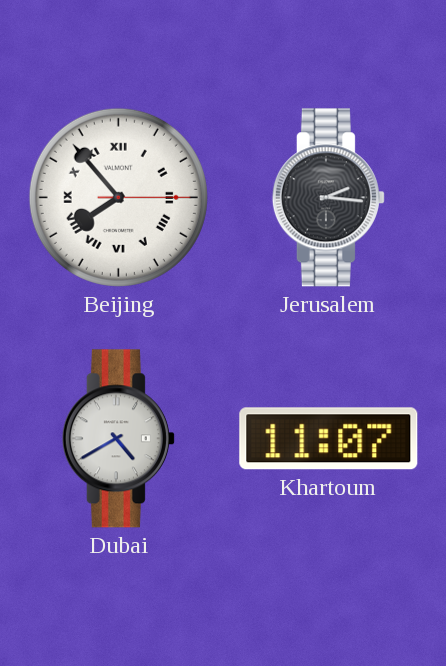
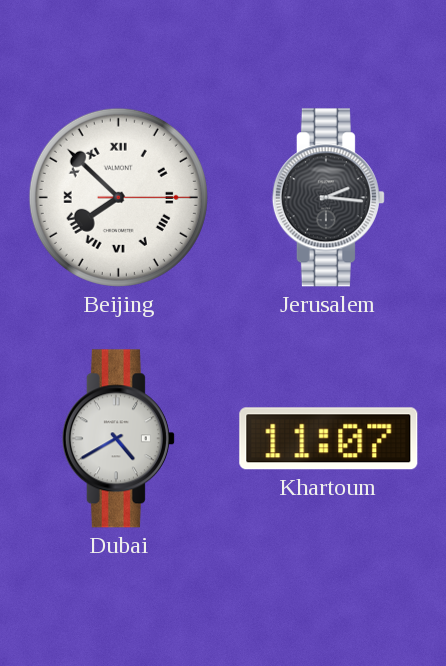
Beijing: 7:53 -> 7:52 (118, 197)
